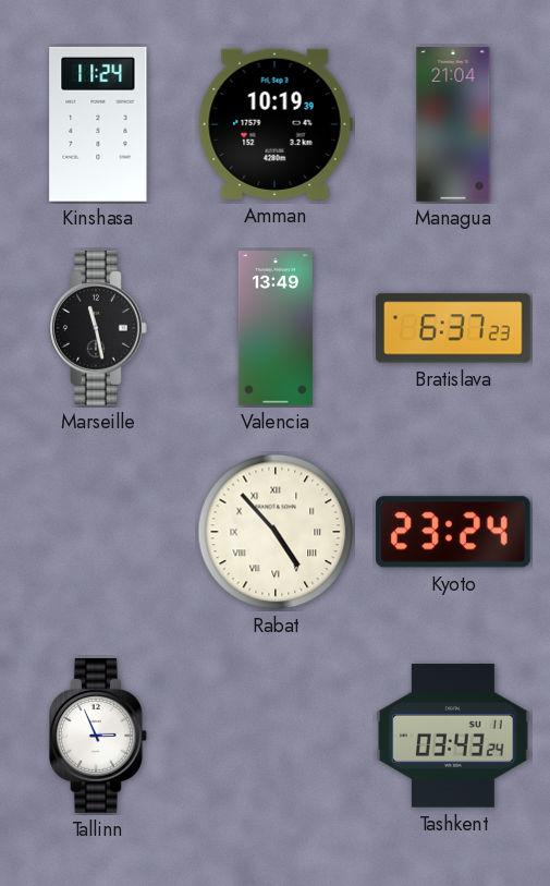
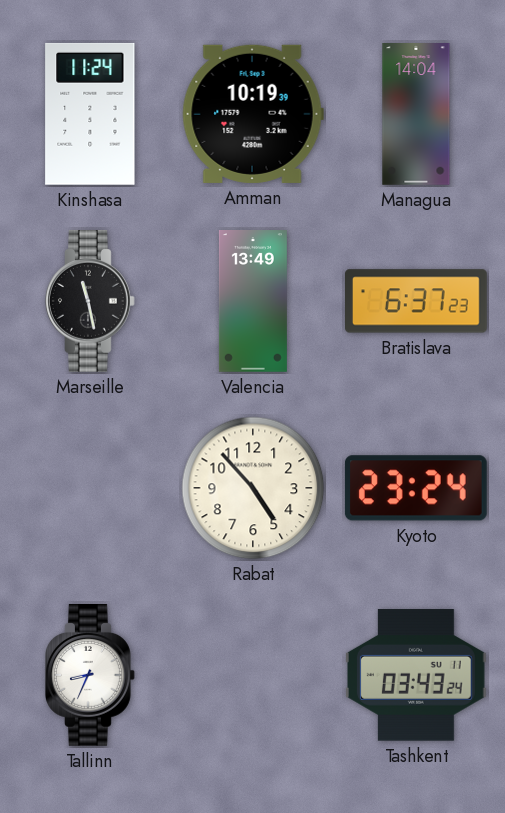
Managua: 21:04 -> 14:04 (416, 115)
Rabat numerals: Roman -> Arabic (253, 488)
Tallinn: 2:56 -> 8:34 (91, 676)
